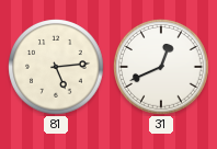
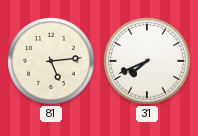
31: 12:41 -> 7:41 (147, 61)
